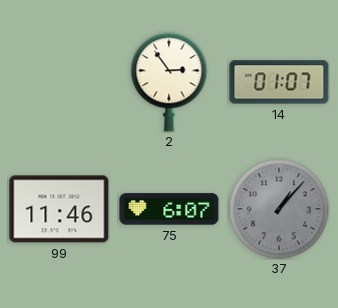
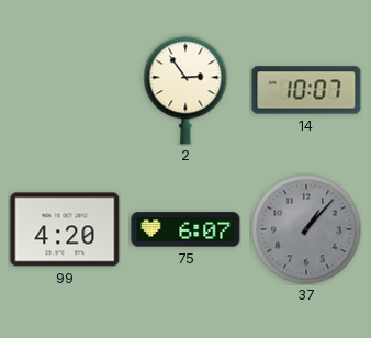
14: 01:07 -> 10:07 (306, 90)
99: 11:46 -> 4:20 (65, 229)
